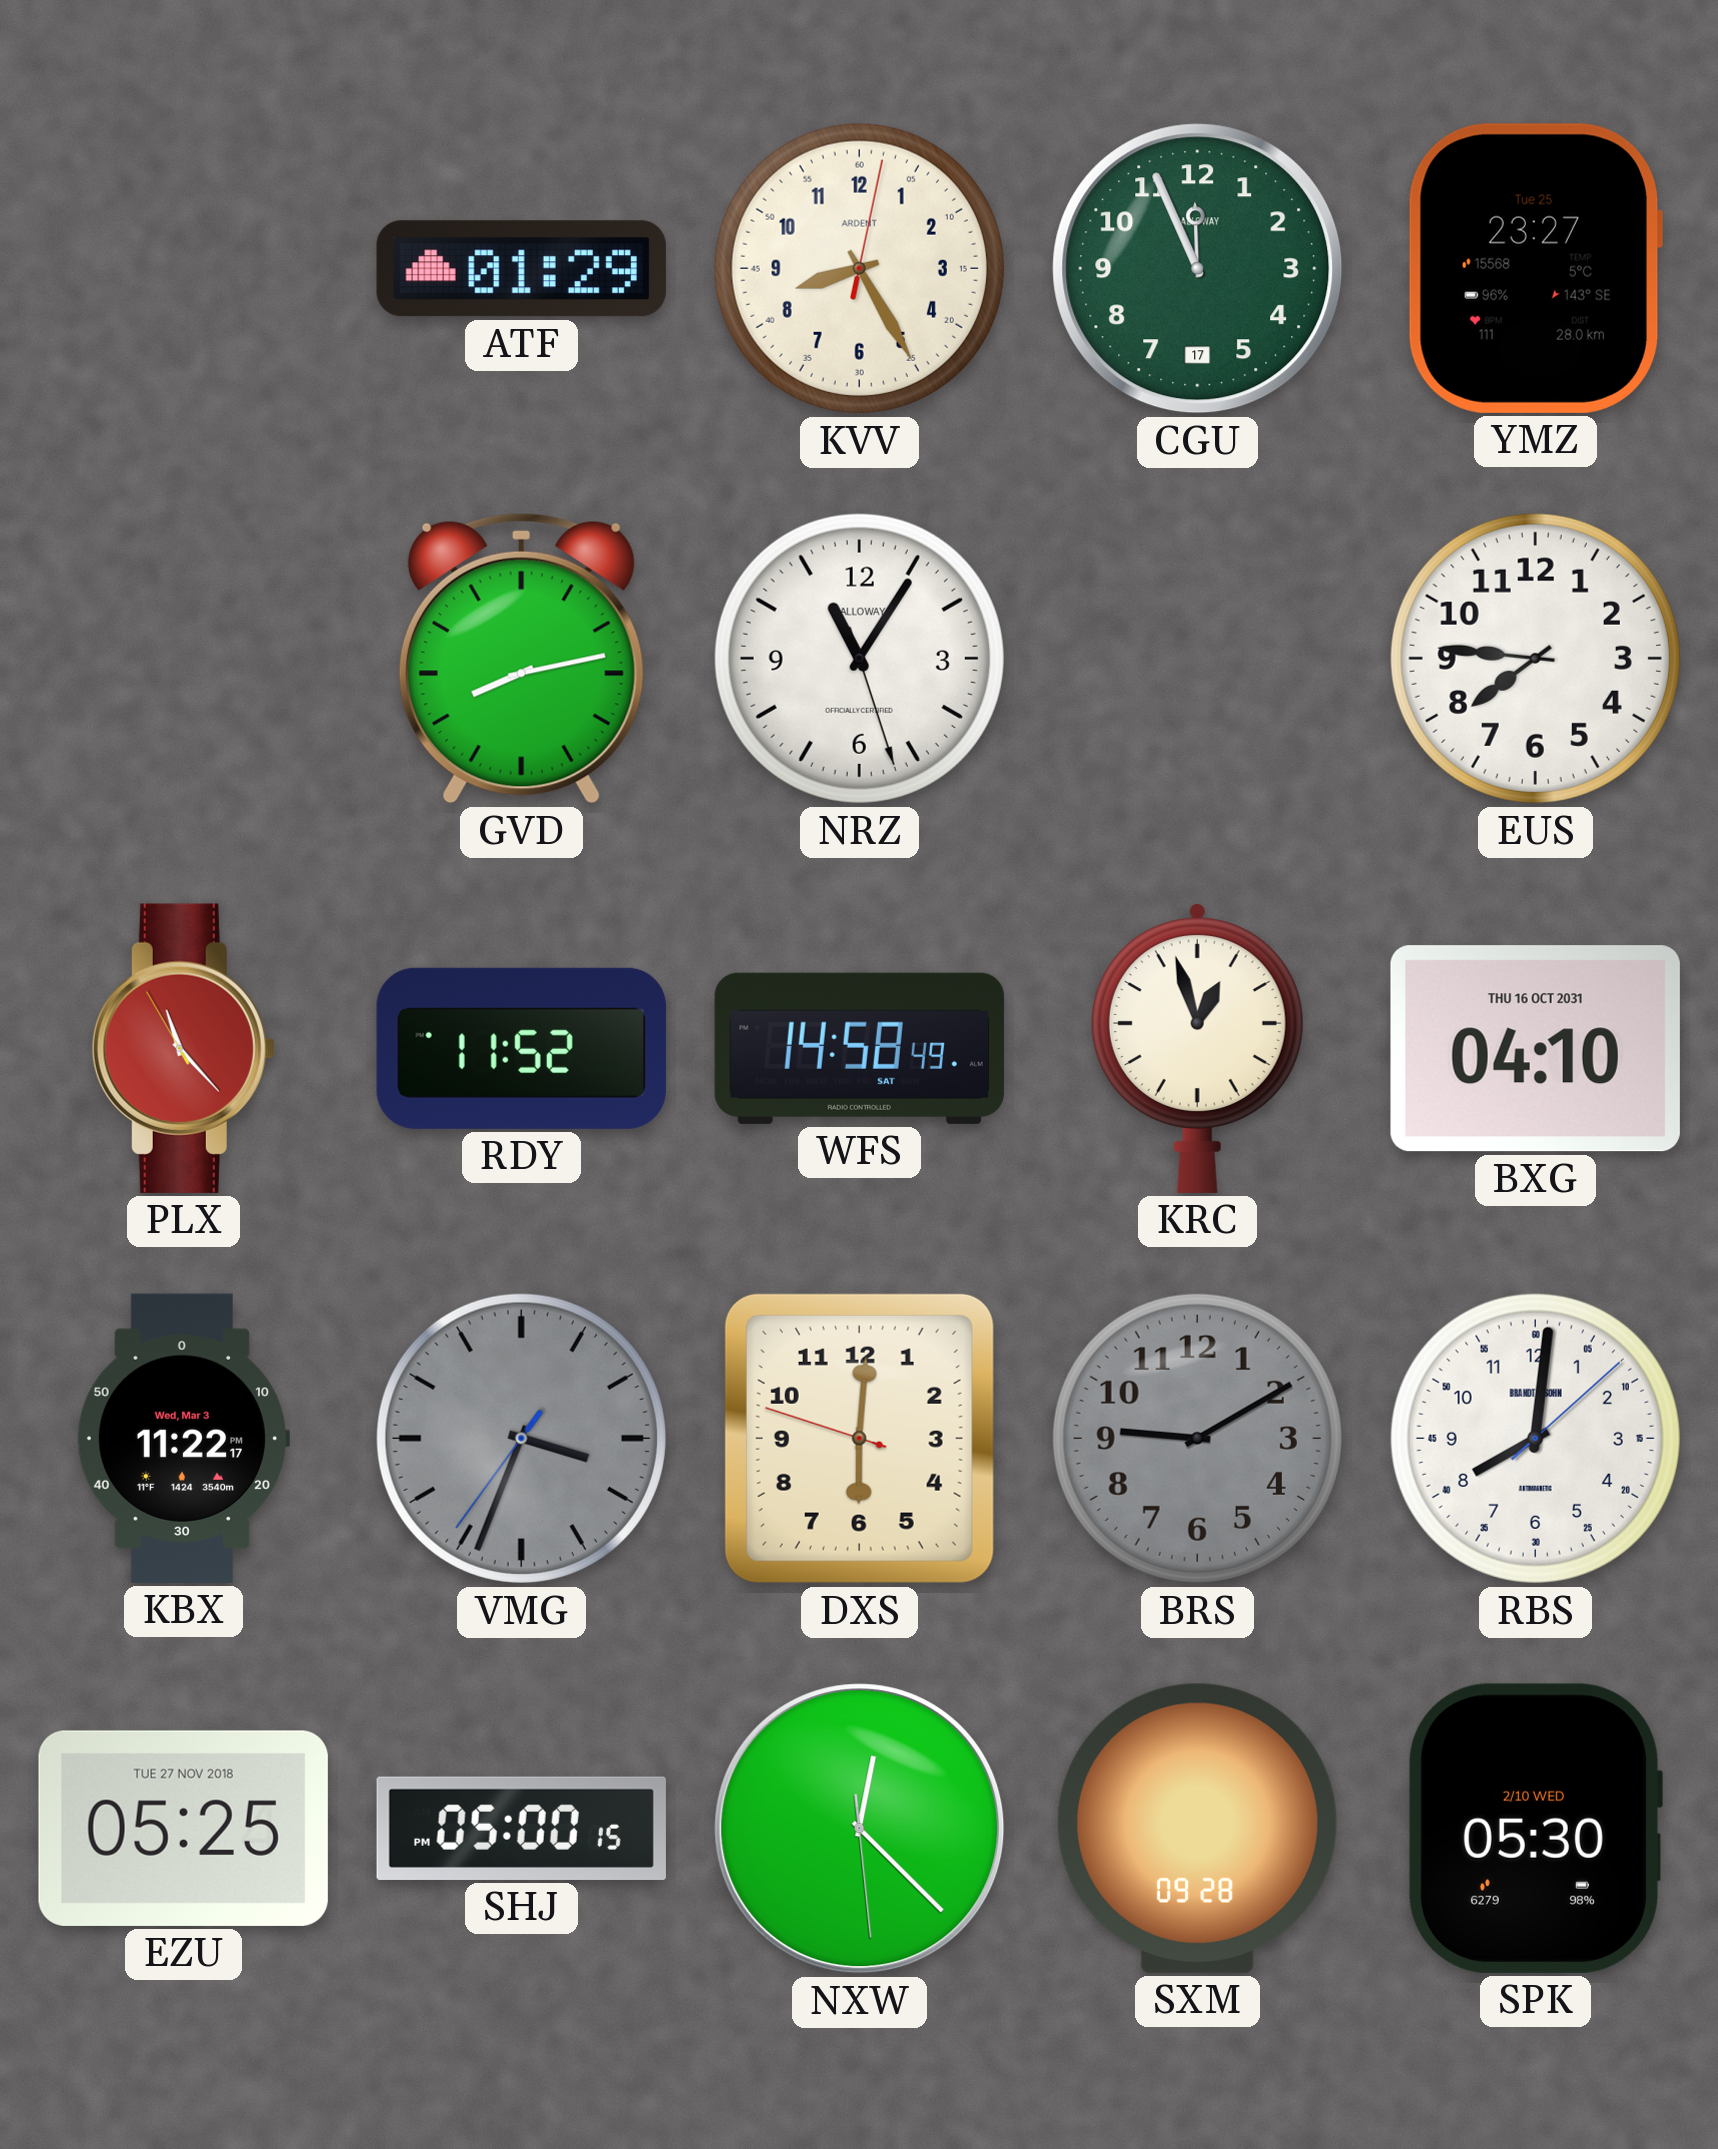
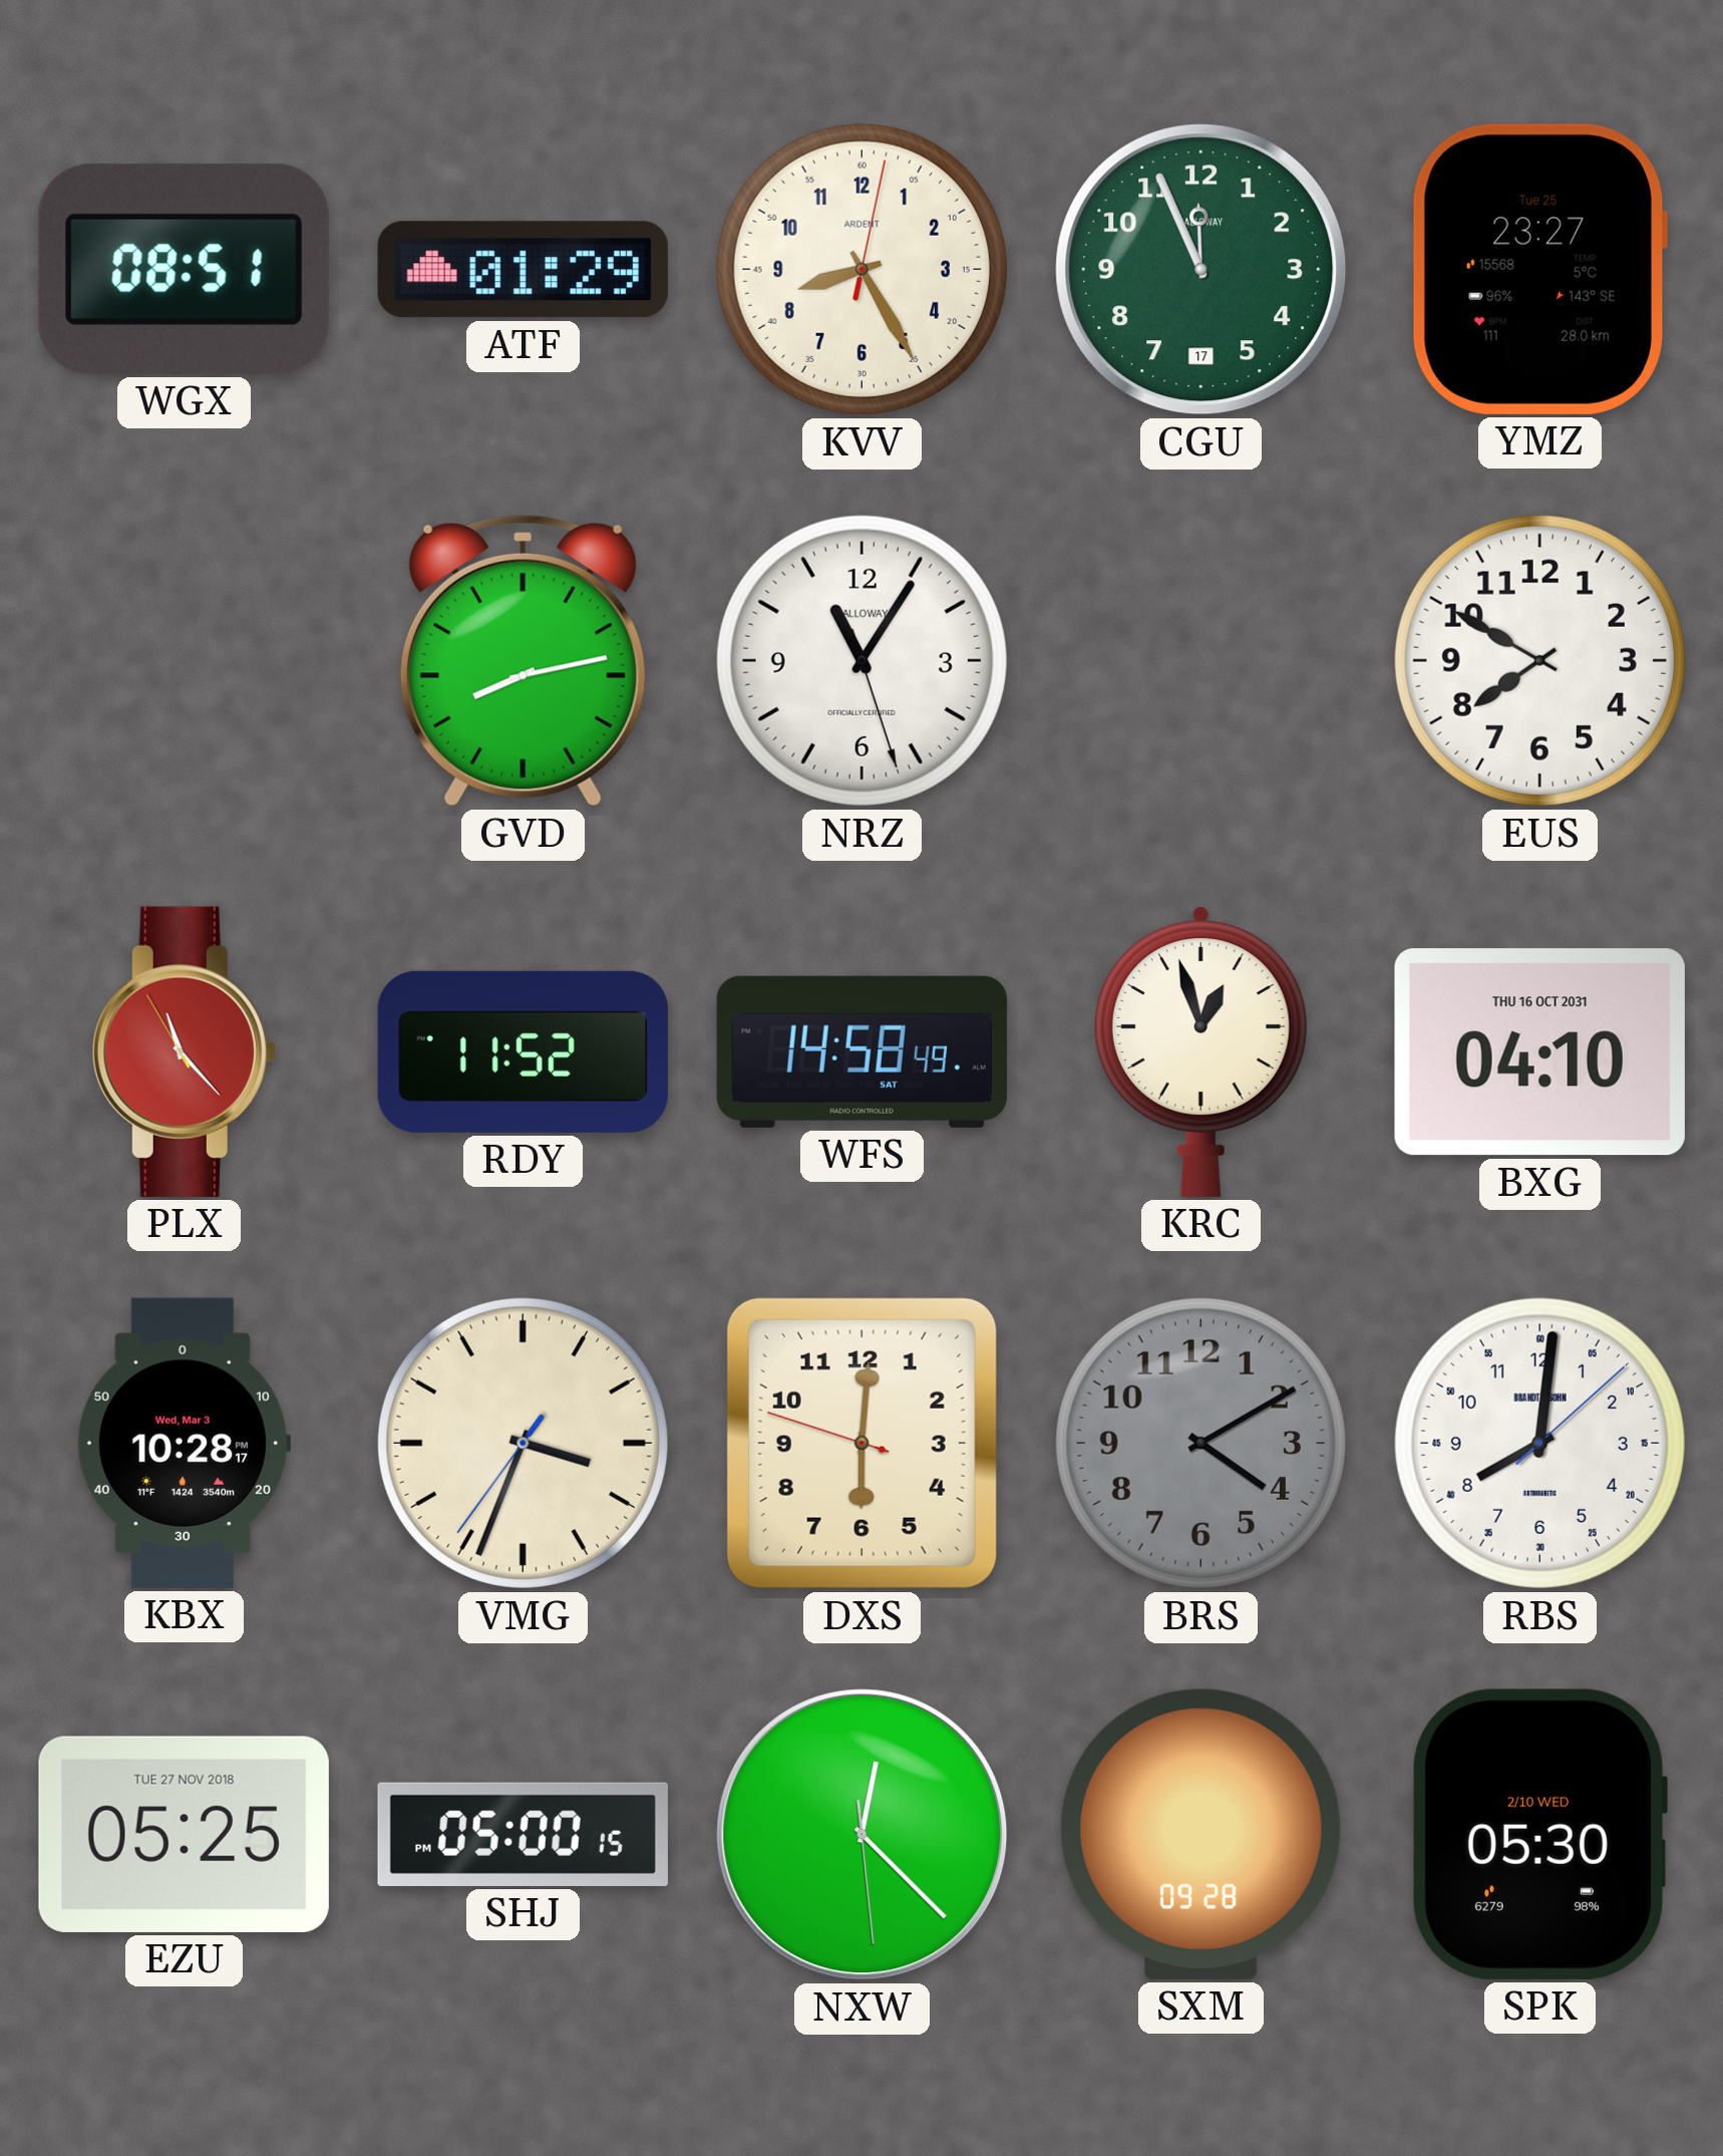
WGX: none -> 08:51 (184, 269)
EUS: 7:46 -> 7:50 (1539, 660)
KBX: 11:22 -> 10:28 (184, 1443)
VMG dial: grey -> cream (523, 1443)
BRS: 9:10 -> 4:10 (1200, 1443)
